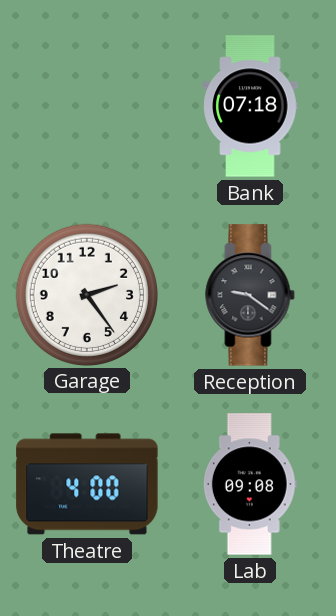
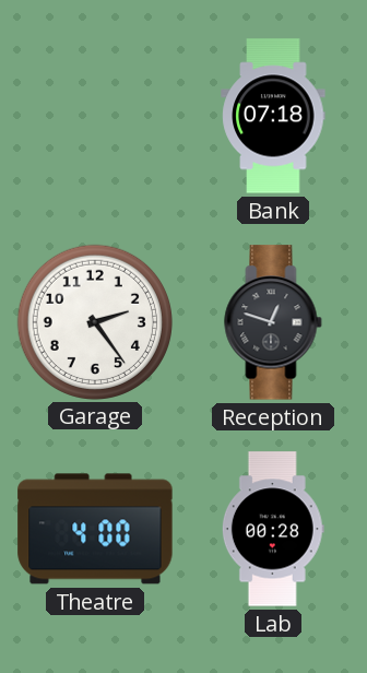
Reception: 9:21 -> 12:48 (273, 322)
Lab: 09:08 -> 00:28 (273, 529)
